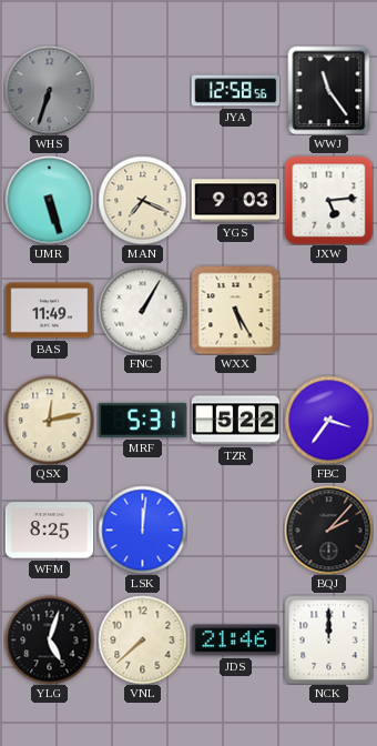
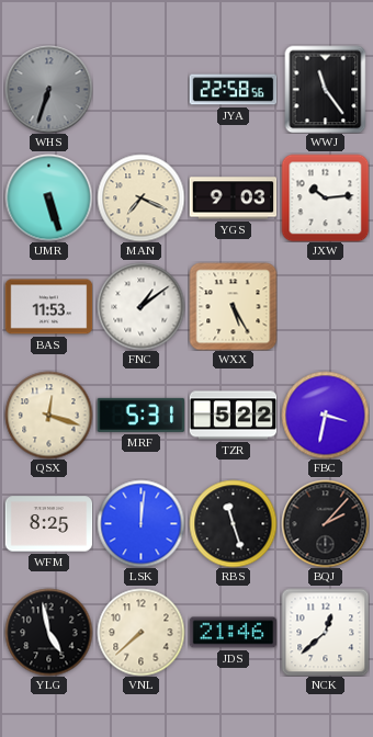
JYA: 12:58 -> 22:58 (233, 90)
JXW: 5:14 -> 10:14 (325, 197)
BAS: 11:49 -> 11:53 (48, 307)
FNC: 1:05 -> 1:09 (140, 306)
QSX: 12:13 -> 12:18 (48, 415)
FBC: 3:36 -> 3:32 (325, 415)
RBS: none -> 11:27 (233, 523)
YLG: 5:03 -> 4:58 (48, 632)
NCK: 12:00 -> 12:38 (325, 632)
